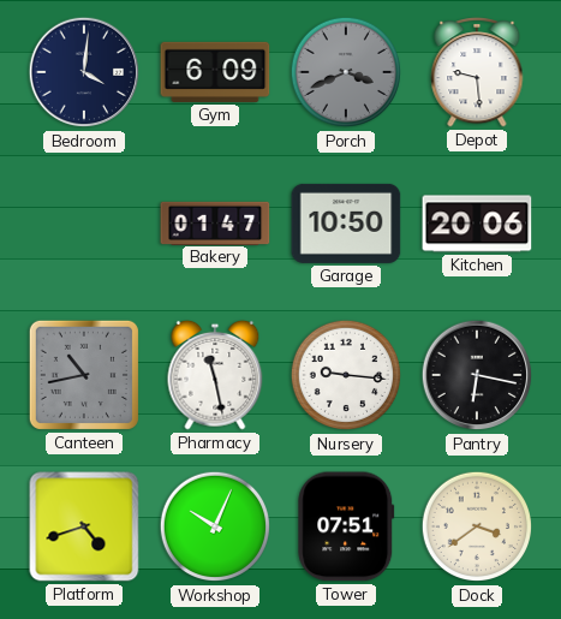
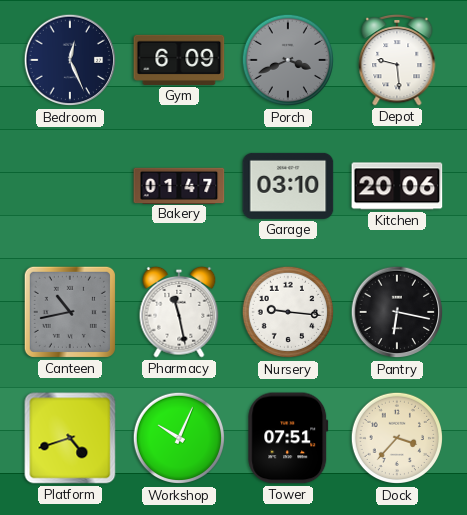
Bedroom: 4:01 -> 12:26 (70, 60)
Garage: 10:50 -> 03:10 (288, 186)
Dock: 3:39 -> 3:37 (397, 438)
